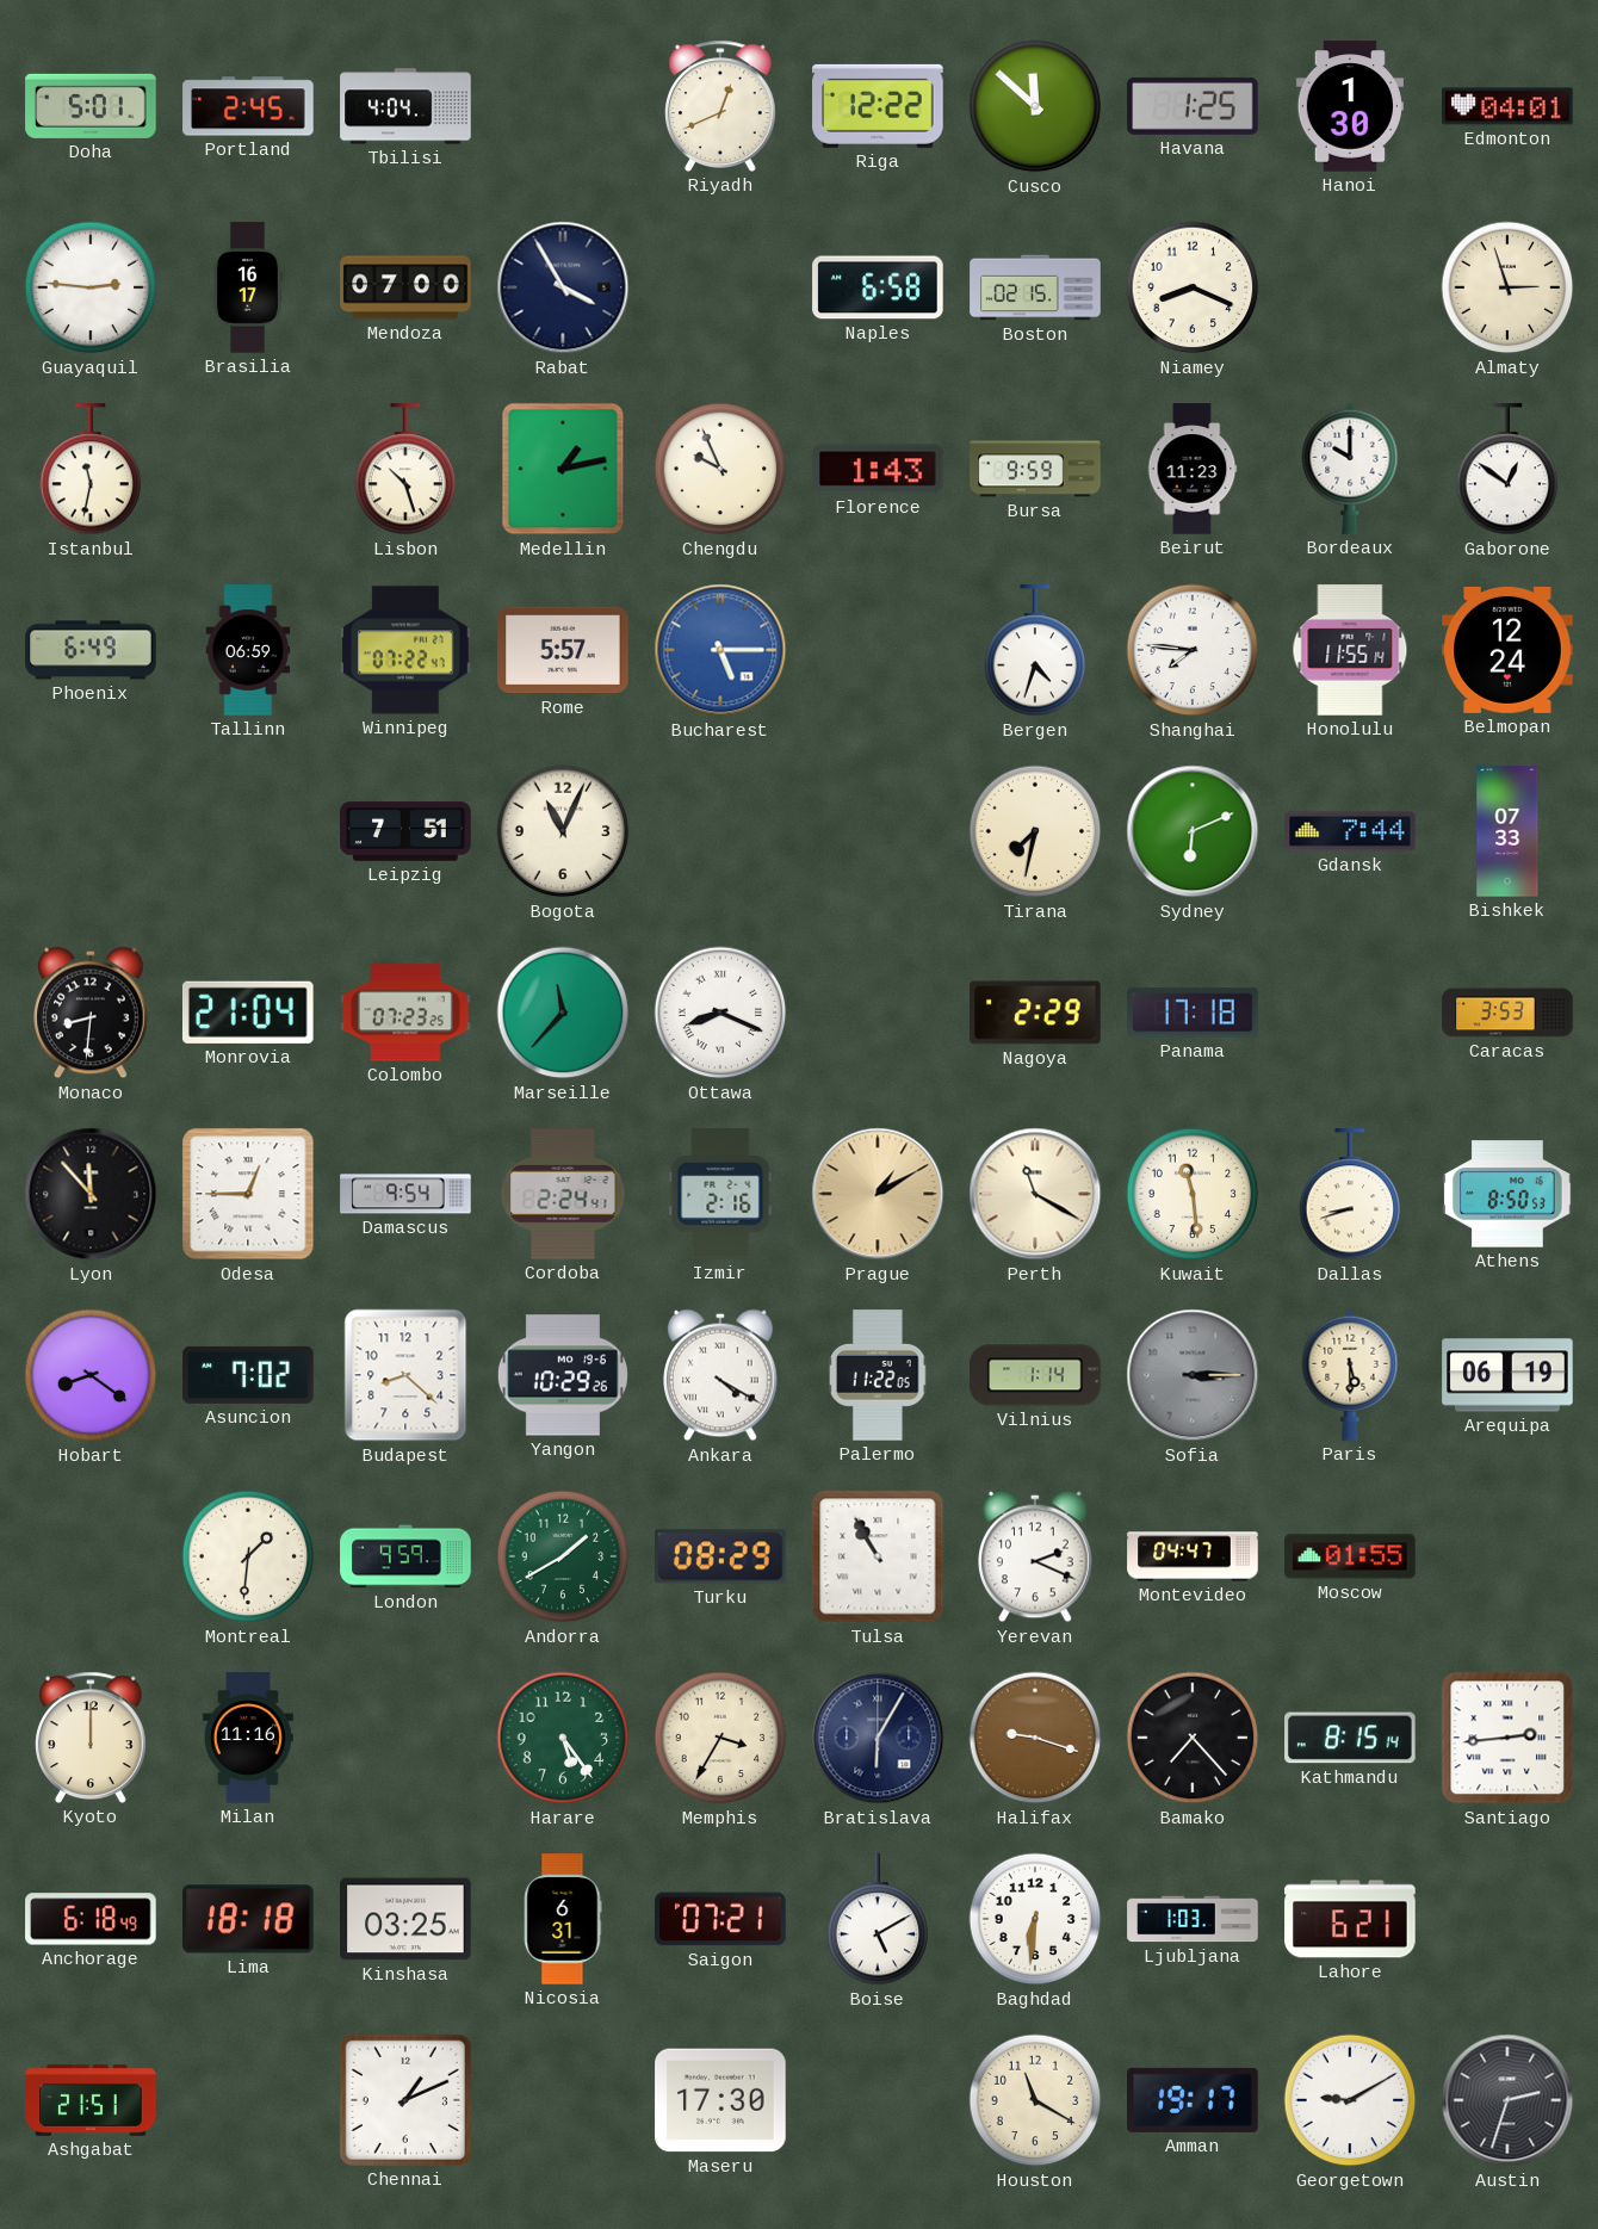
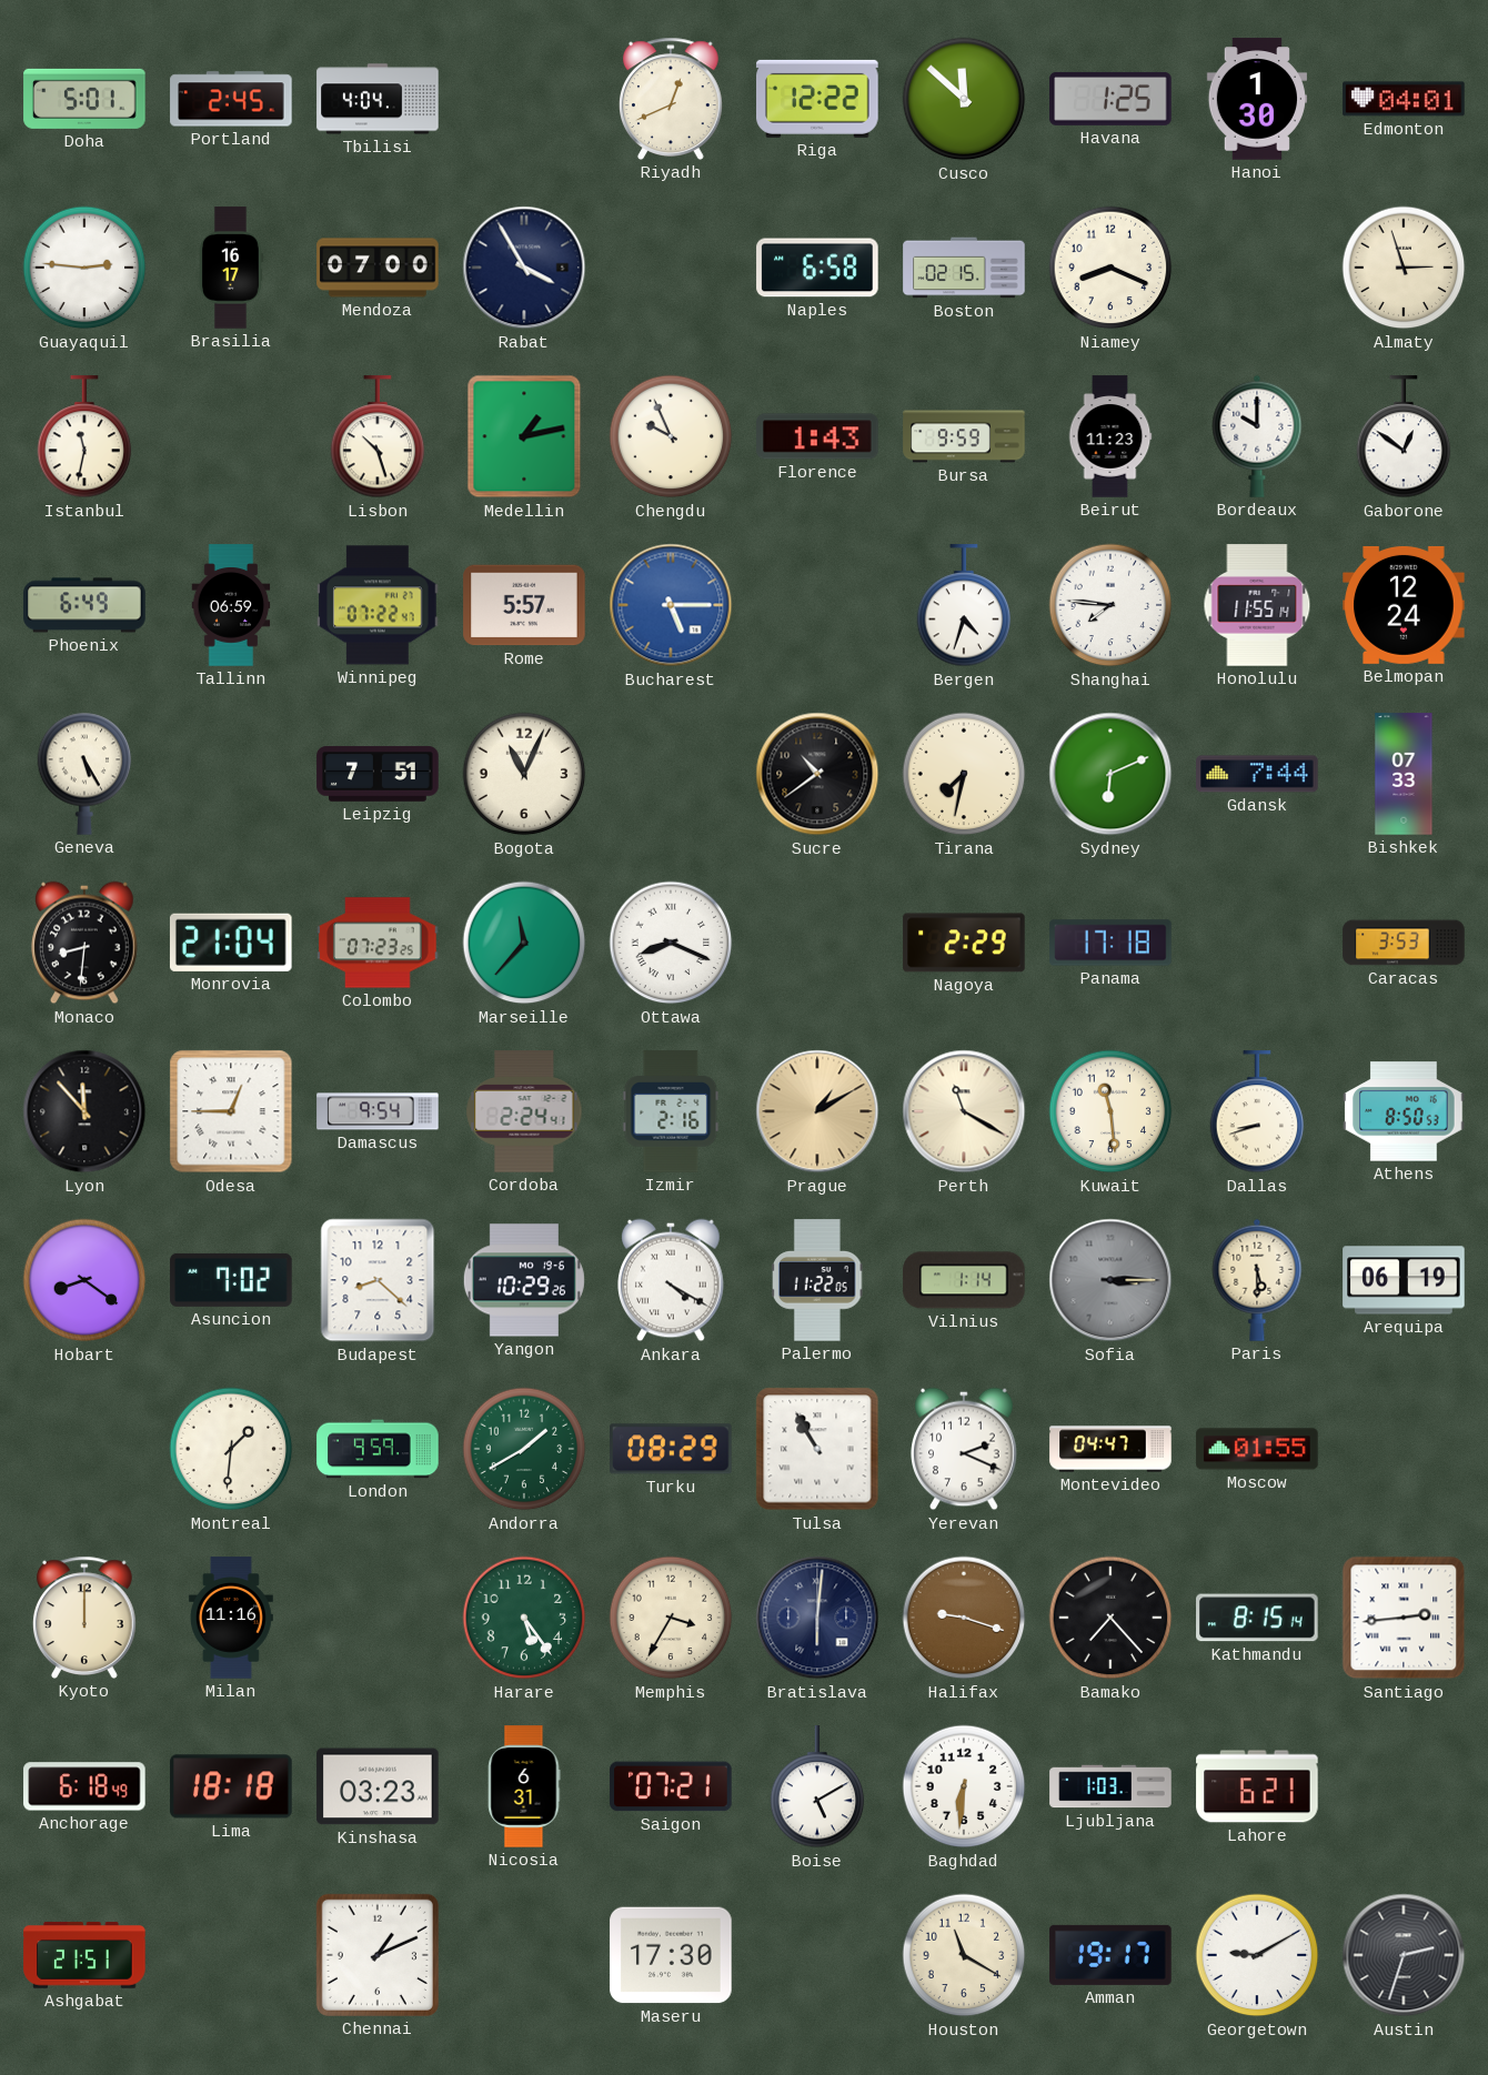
Geneva: none -> 5:25 (84, 774)
Sucre: none -> 10:39 (817, 774)
Bratislava: 6:05 -> 6:01 (817, 1618)
Kinshasa: 03:25 -> 03:23 (378, 1786)
